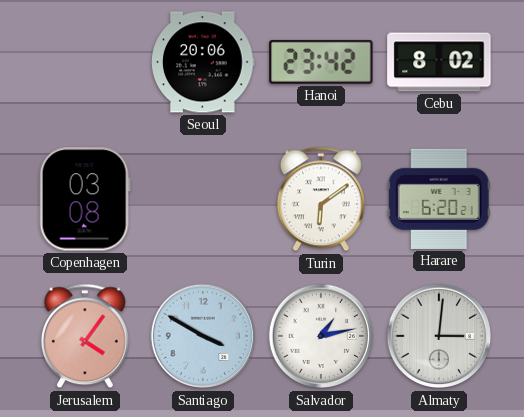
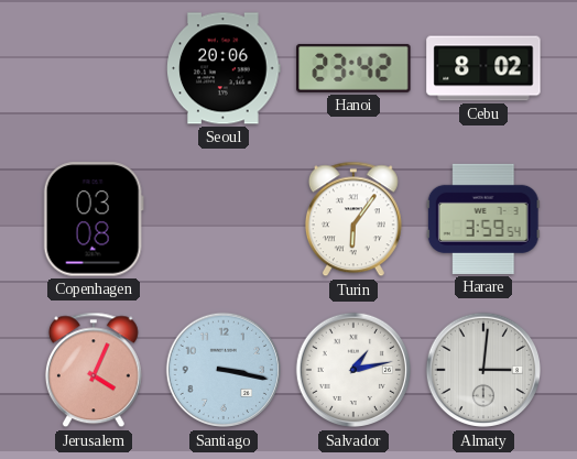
Turin: 6:09 -> 6:06 (353, 219)
Harare: 6:20 -> 3:59 (483, 219)
Jerusalem: 4:06 -> 4:04 (94, 370)
Santiago: 3:50 -> 3:17 (224, 370)
